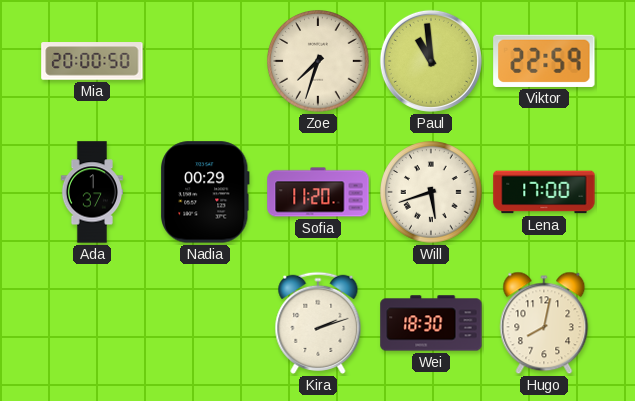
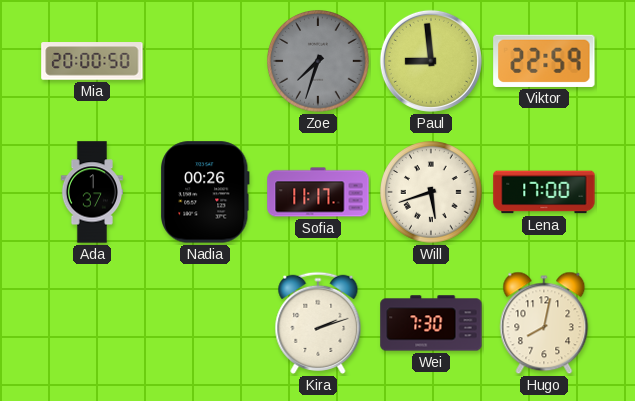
Zoe dial: cream -> grey (319, 62)
Paul: 10:59 -> 8:59 (431, 61)
Nadia: 00:29 -> 00:26 (206, 192)
Sofia: 11:20 -> 11:17 (318, 192)
Wei: 18:30 -> 7:30 (431, 323)
